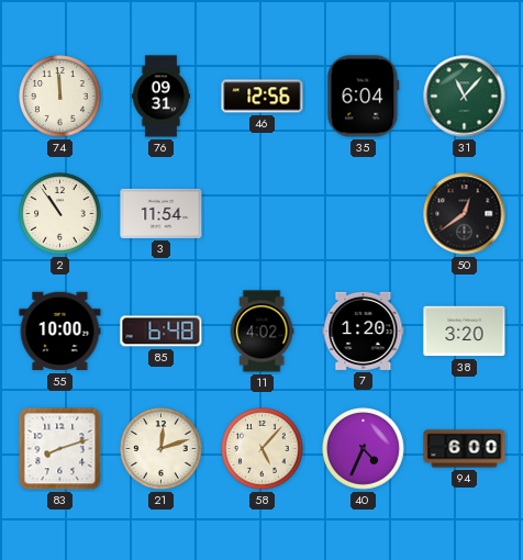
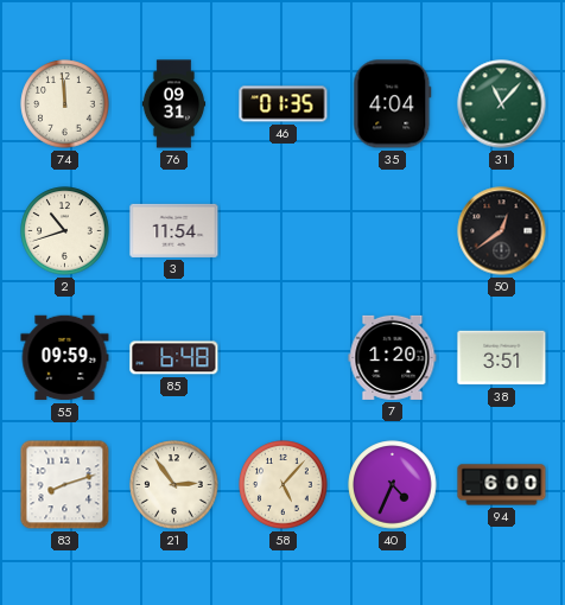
46: 12:56 -> 01:35 (284, 104)
35: 6:04 -> 4:04 (393, 104)
2: 10:54 -> 10:42 (65, 231)
55: 10:00 -> 09:59 (65, 358)
11: 4:02 -> none (261, 332)
38: 3:20 -> 3:51 (502, 358)
21: 12:12 -> 2:54 (174, 485)
